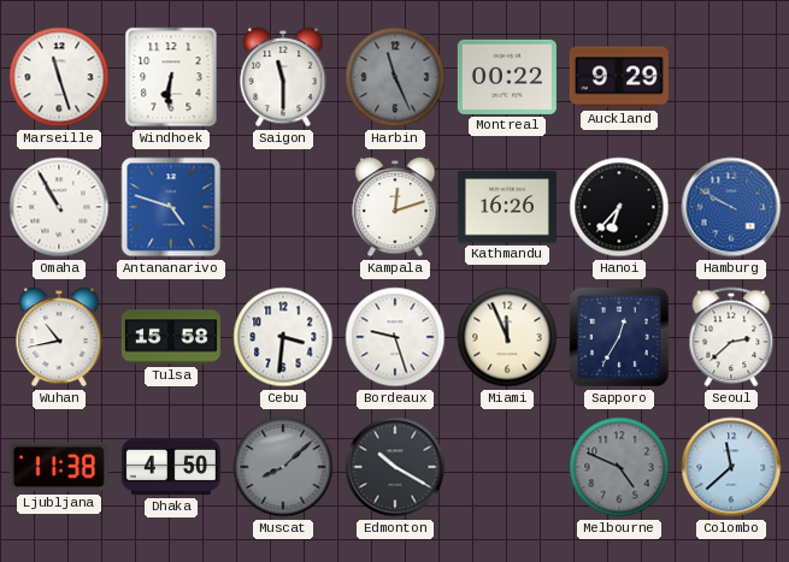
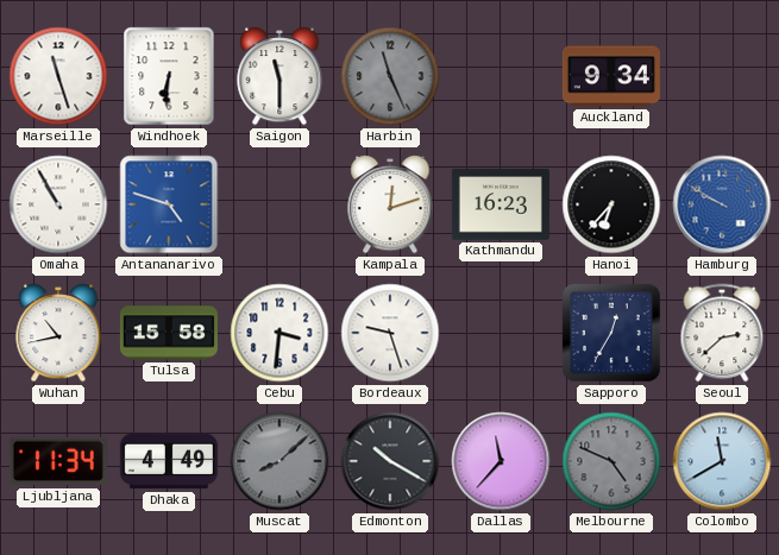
Montreal: 00:22 -> none (507, 77)
Auckland: 9:29 -> 9:34 (611, 76)
Kathmandu: 16:26 -> 16:23 (501, 204)
Miami: 11:56 -> none (507, 337)
Ljubljana: 11:38 -> 11:34 (58, 461)
Dhaka: 4:50 -> 4:49 (169, 461)
Dallas: none -> 11:37 (501, 461)
Colombo: 11:38 -> 11:40 (722, 461)
